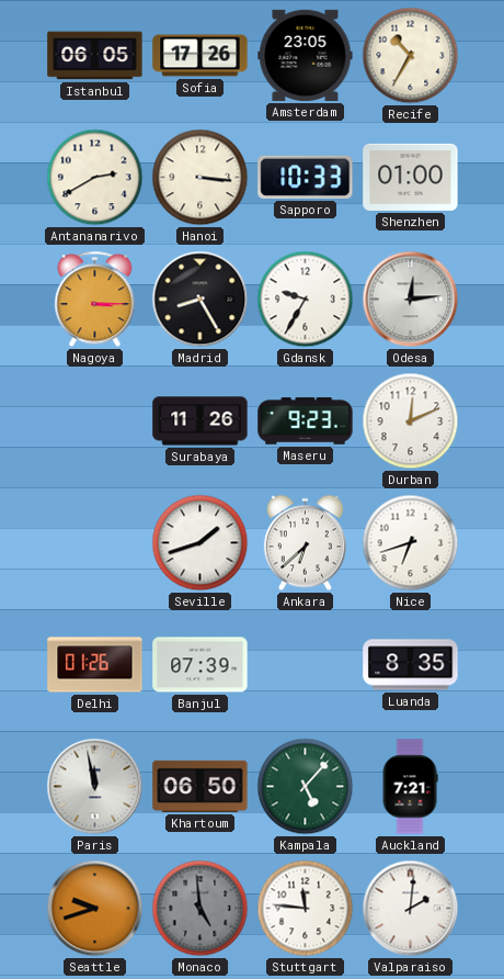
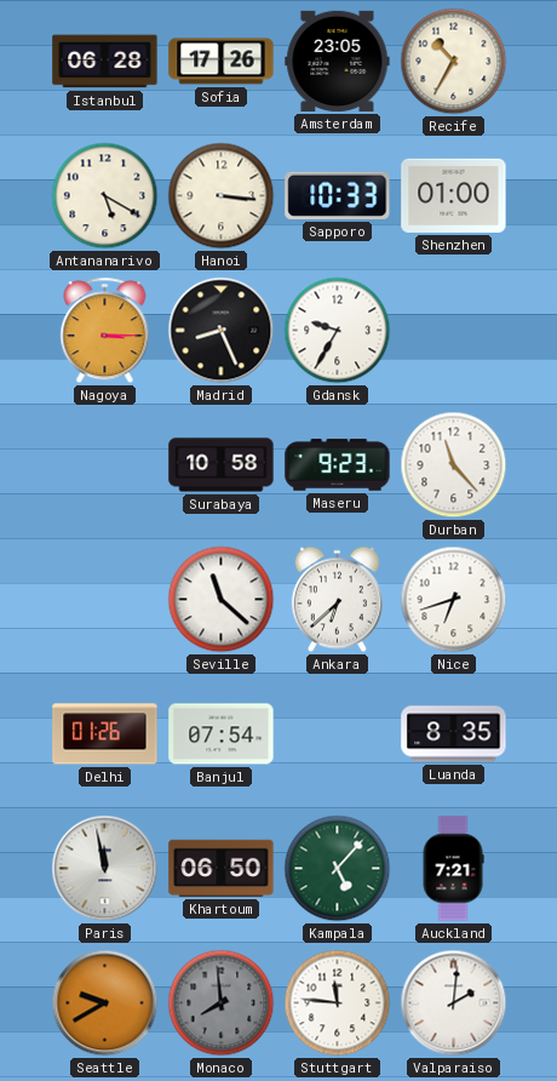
Istanbul: 06:05 -> 06:28 (105, 62)
Antananarivo: 2:40 -> 5:20 (105, 196)
Madrid: 8:25 -> 8:26 (222, 331)
Odesa: 12:14 -> none (411, 300)
Surabaya: 11:26 -> 10:58 (222, 465)
Durban: 12:11 -> 11:23 (454, 465)
Seville: 1:42 -> 11:22 (222, 600)
Banjul: 07:39 -> 07:54 (222, 734)
Seattle: 9:42 -> 9:40 (105, 1003)
Monaco: 4:59 -> 7:59 (222, 1003)
